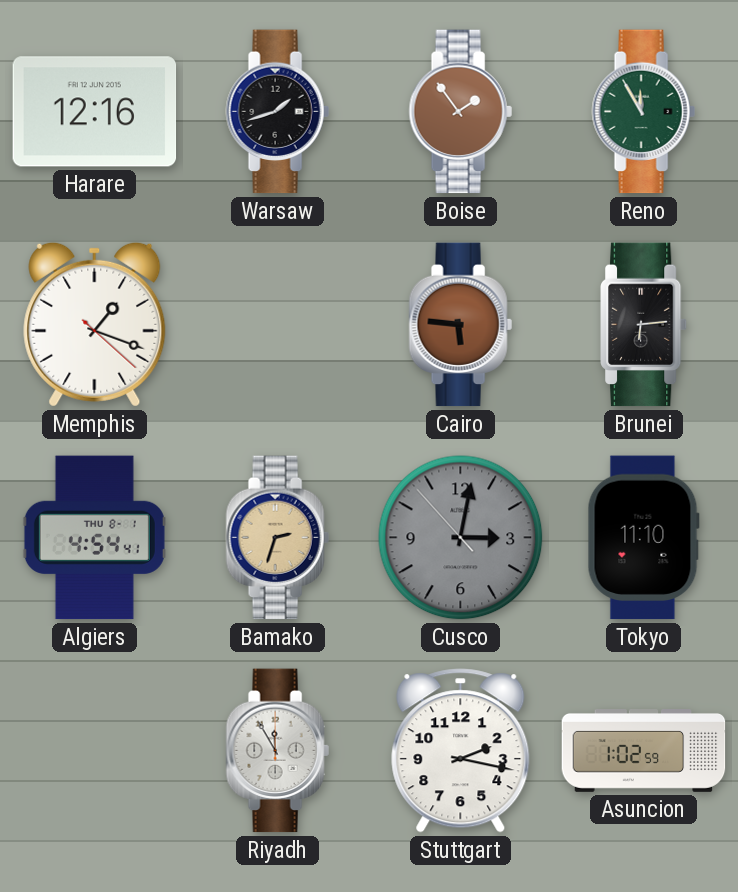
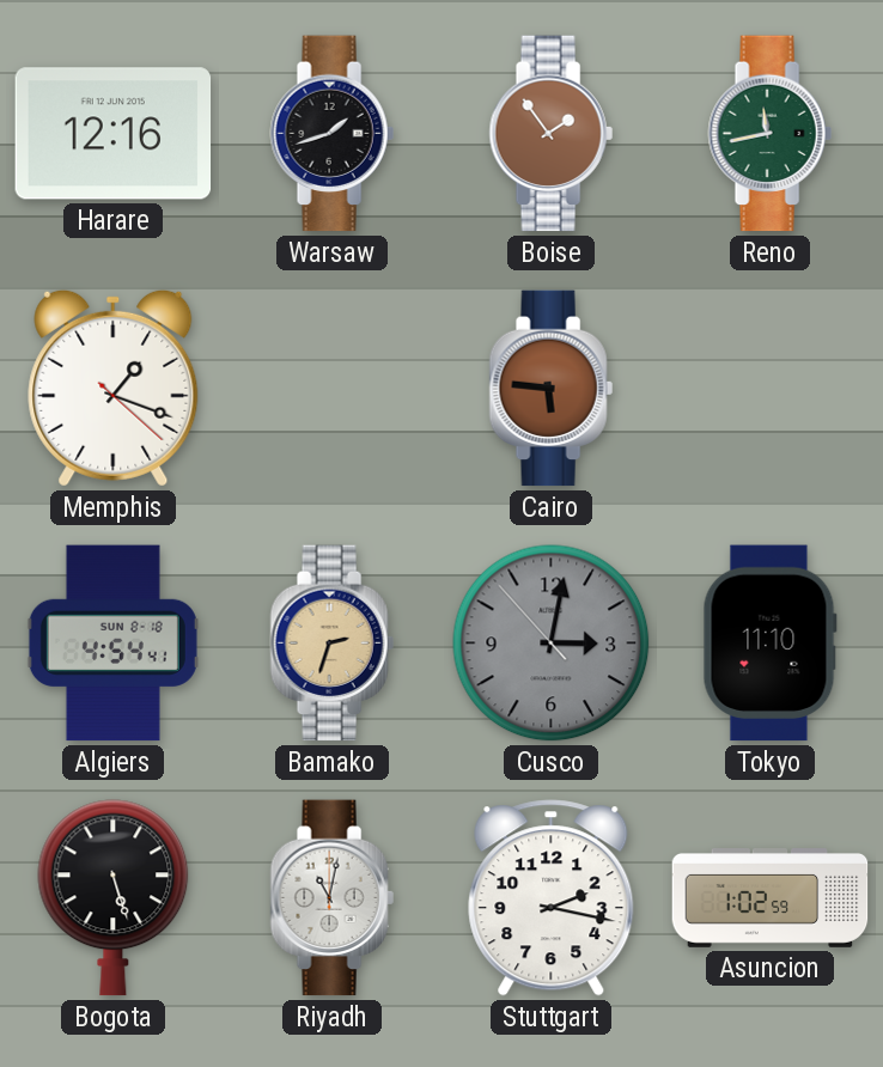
Reno: 11:55 -> 11:43 (769, 134)
Brunei: 6:14 -> none (645, 325)
Algiers date: THU 8-1 -> SUN 8-18 (112, 644)
Bogota: none -> 5:27 (114, 898)
Riyadh: 11:55 -> 11:02 (331, 898)
